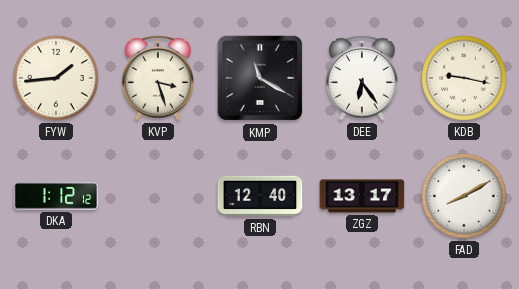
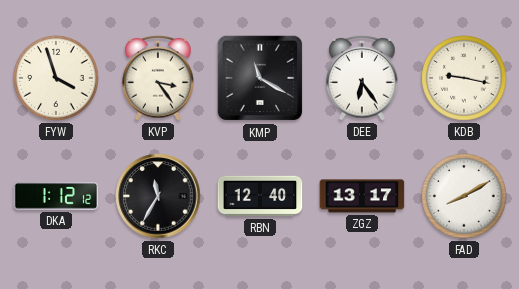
FYW: 1:44 -> 3:57 (56, 78)
KVP: 3:27 -> 3:24 (158, 78)
RKC: none -> 11:35 (158, 196)
